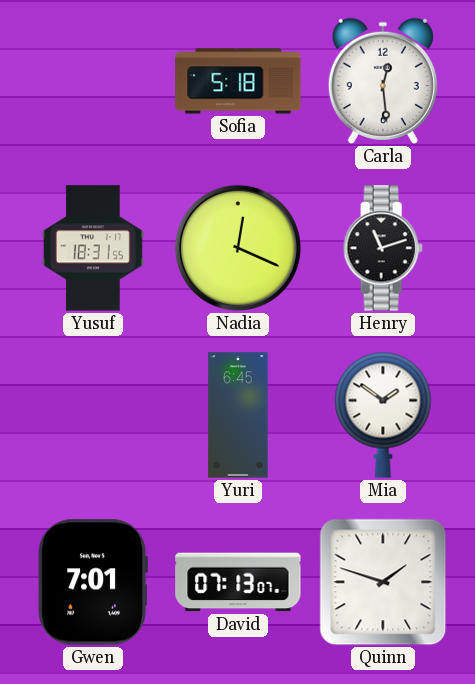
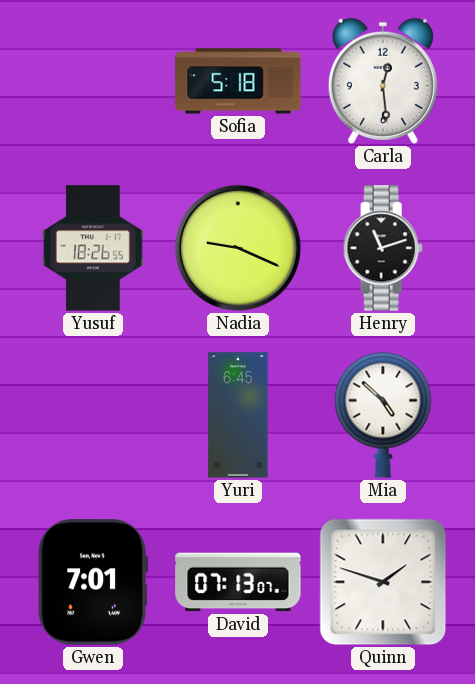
Yusuf: 18:31 -> 18:26 (93, 248)
Nadia: 12:19 -> 9:19 (238, 248)
Mia: 1:51 -> 4:52 (383, 415)
